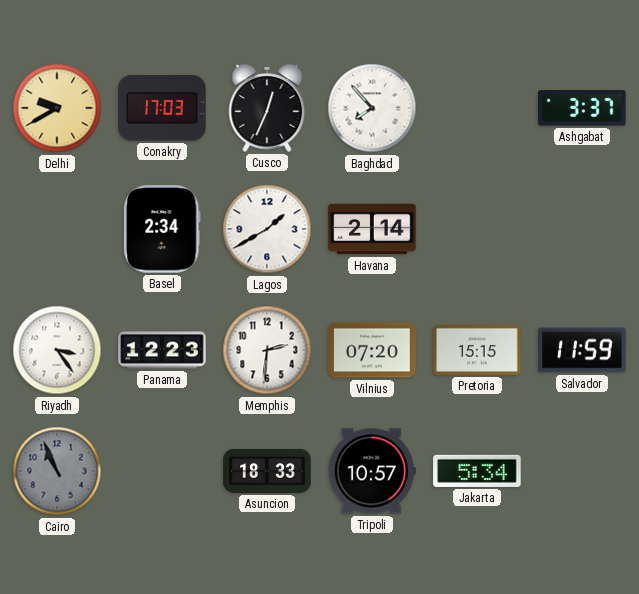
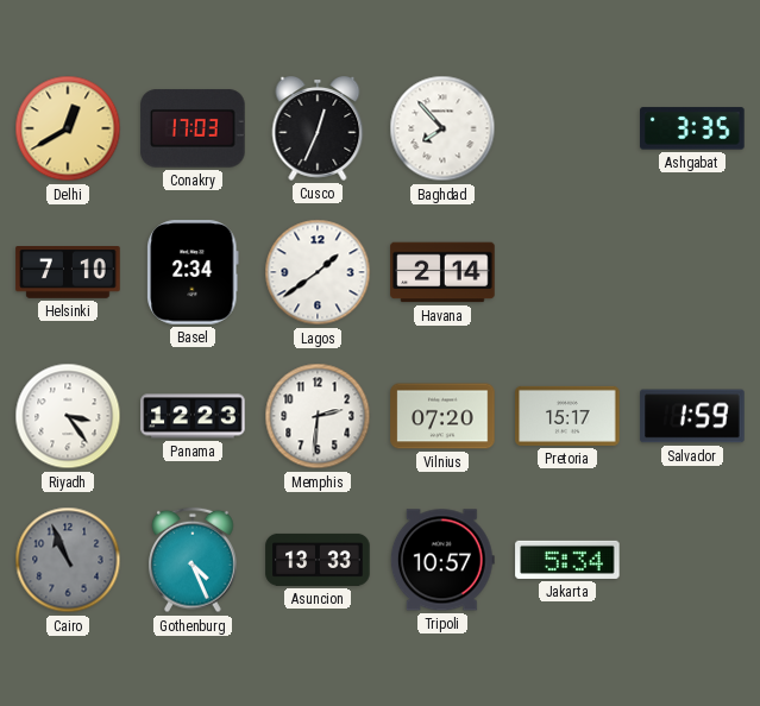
Delhi: 9:40 -> 12:40 (68, 128)
Ashgabat: 3:37 -> 3:35 (692, 128)
Helsinki: none -> 7:10 (68, 273)
Lagos: 1:40 -> 1:39 (318, 272)
Pretoria: 15:15 -> 15:17 (567, 416)
Salvador: 11:59 -> 1:59 (692, 416)
Gothenburg: none -> 4:26 (194, 560)
Asuncion: 18:33 -> 13:33 (318, 560)
